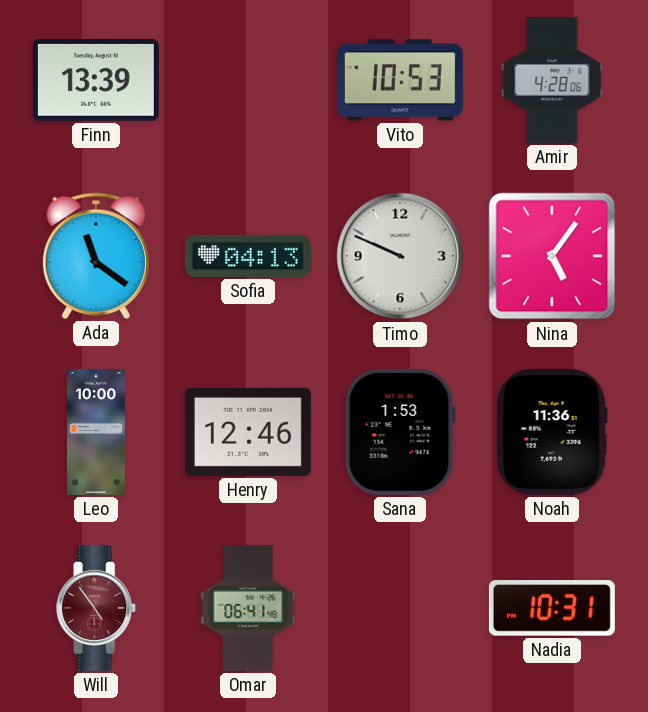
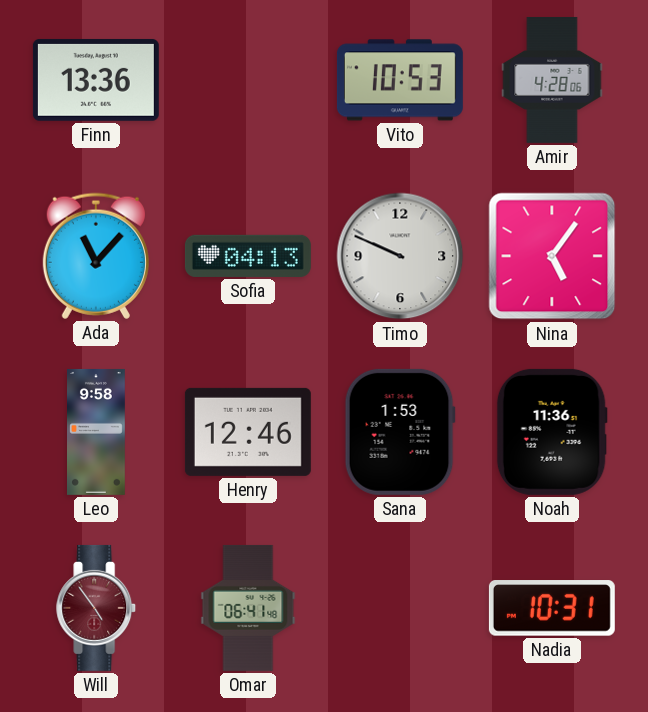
Finn: 13:39 -> 13:36 (96, 80)
Ada: 11:21 -> 11:07 (96, 256)
Leo: 10:00 -> 9:58 (97, 432)
